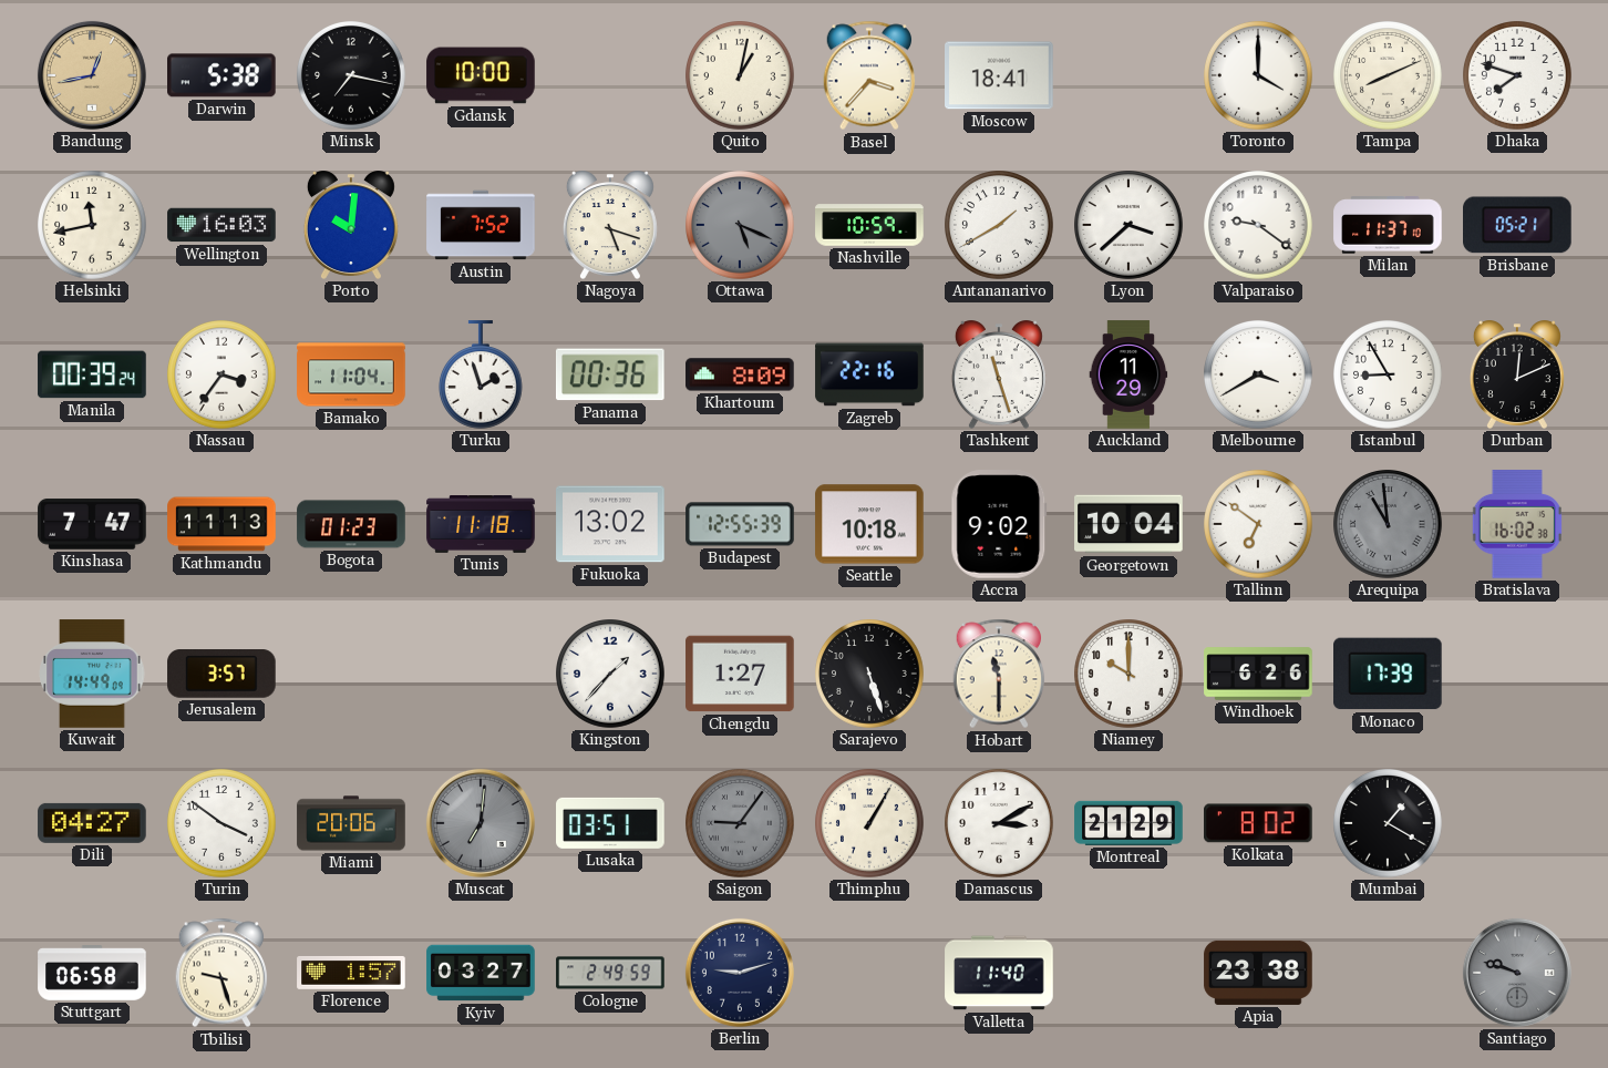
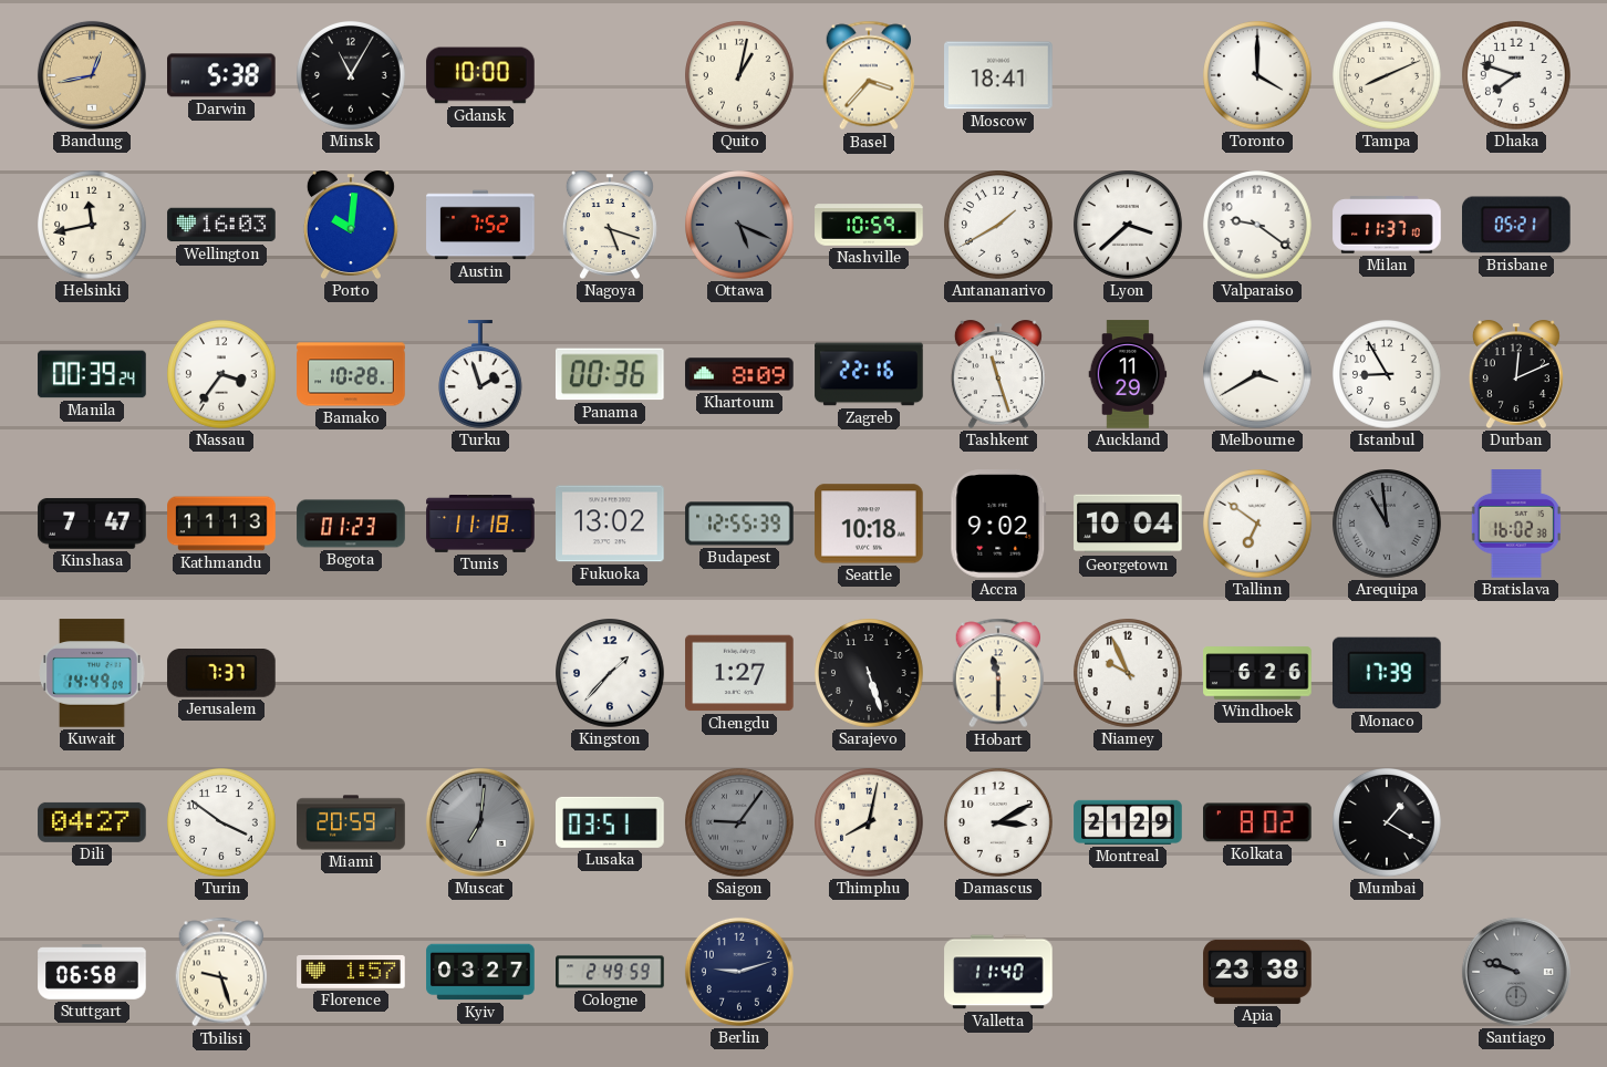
Minsk: 7:17 -> 11:05 (352, 76)
Bamako: 11:04 -> 10:28 (351, 374)
Jerusalem: 3:57 -> 7:37 (221, 674)
Niamey: 10:00 -> 9:56 (1129, 674)
Miami: 20:06 -> 20:59 (351, 822)
Thimphu: 1:05 -> 8:02 (870, 823)
